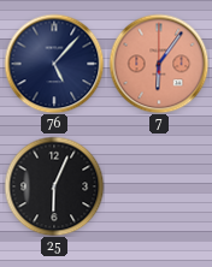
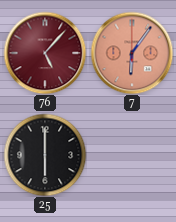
76 dial: navy -> burgundy (45, 53)
25: 6:04 -> 6:00 (45, 155)
